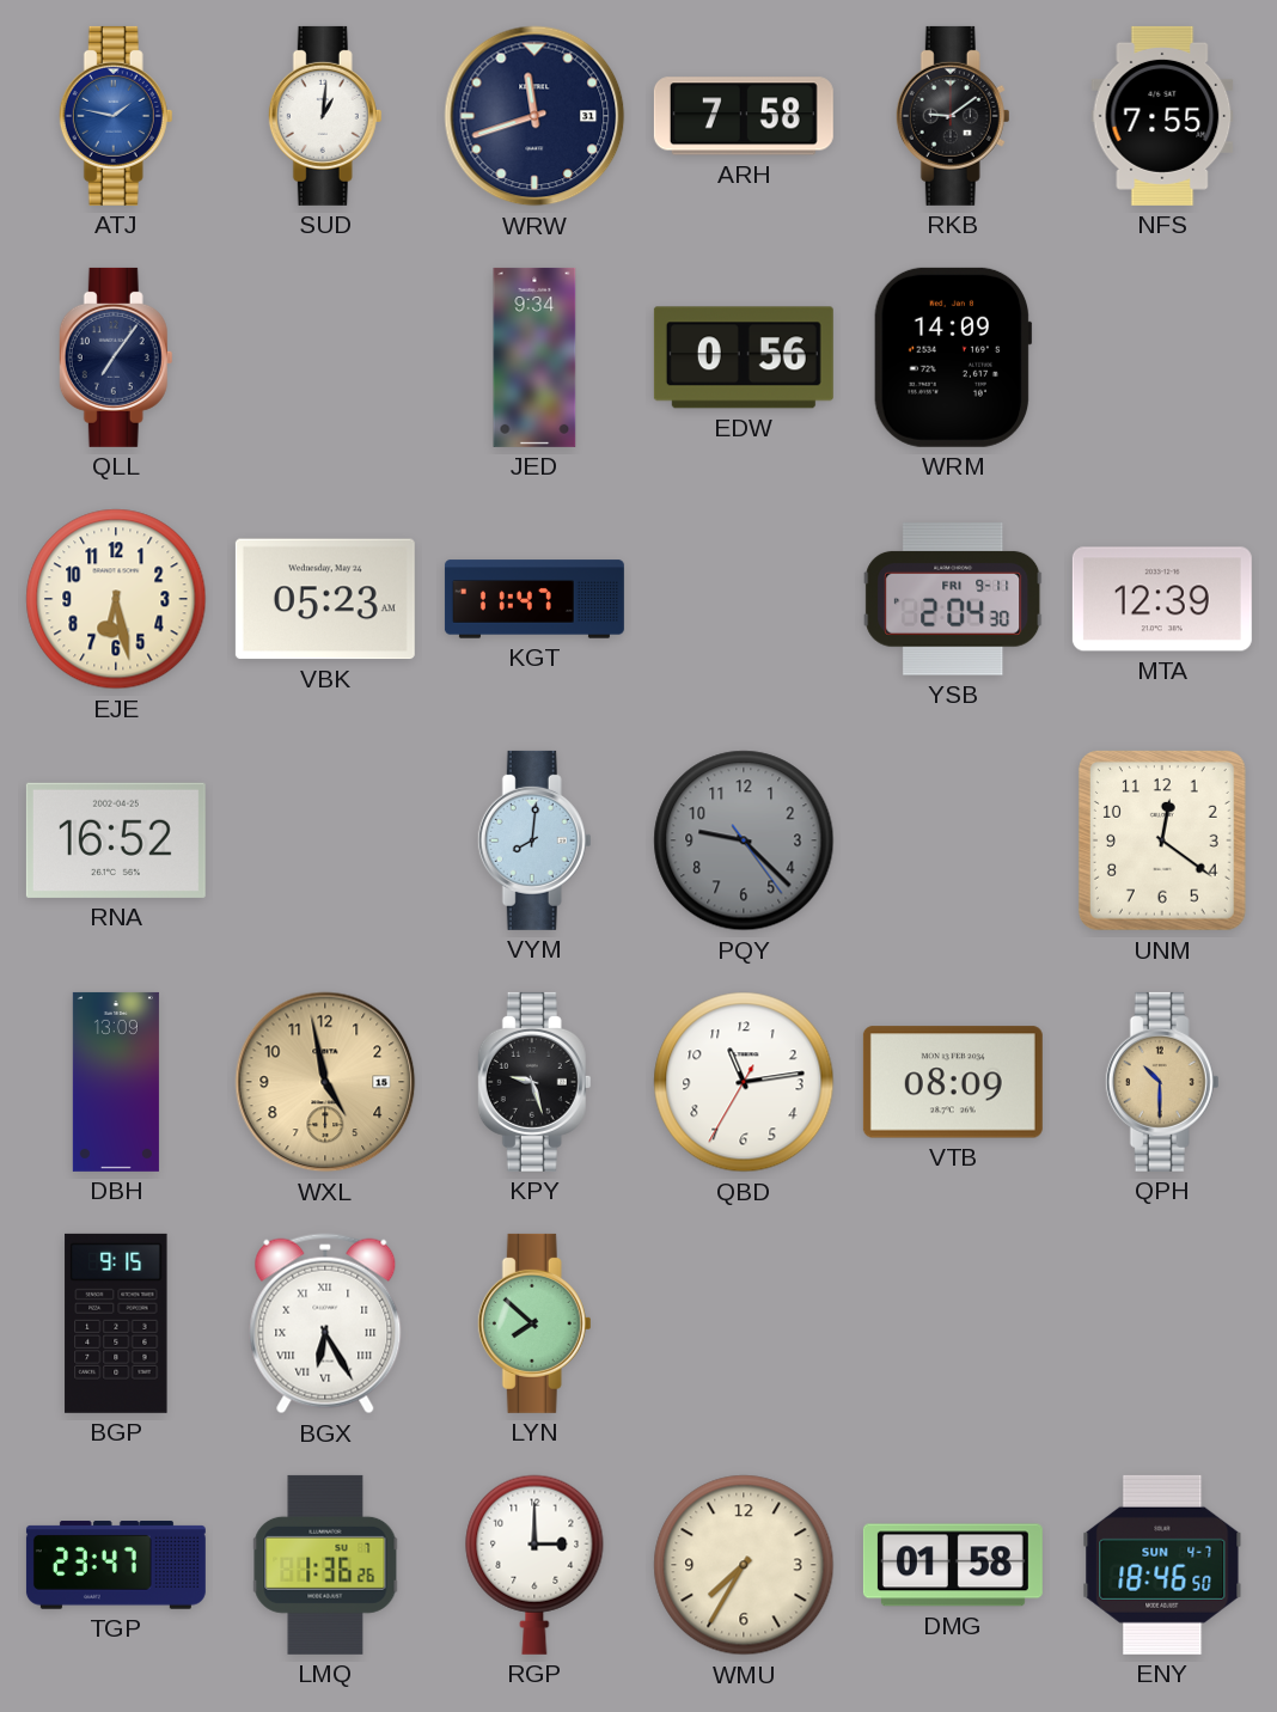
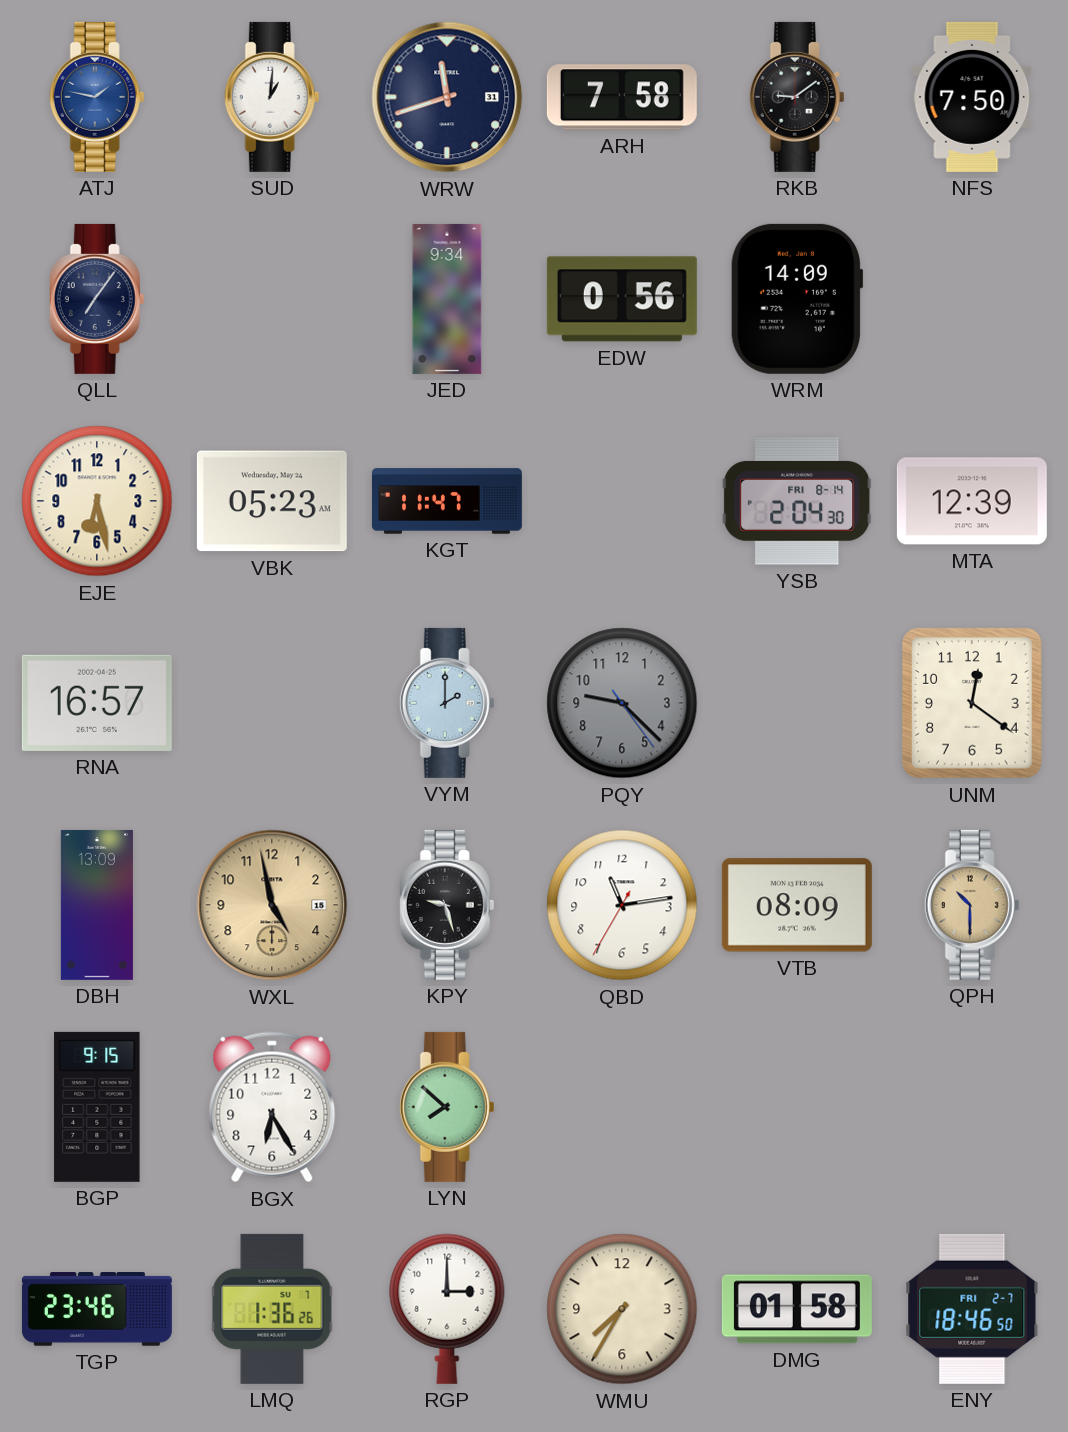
NFS: 7:55 -> 7:50 (972, 97)
YSB date: FRI 9-11 -> FRI 8-14 (797, 502)
RNA: 16:52 -> 16:57 (97, 703)
VYM: 8:01 -> 2:00 (447, 703)
BGX numerals: Roman -> Arabic (272, 1107)
TGP: 23:47 -> 23:46 (97, 1309)
ENY date: SUN 4-7 -> FRI 2-7 (972, 1309)
